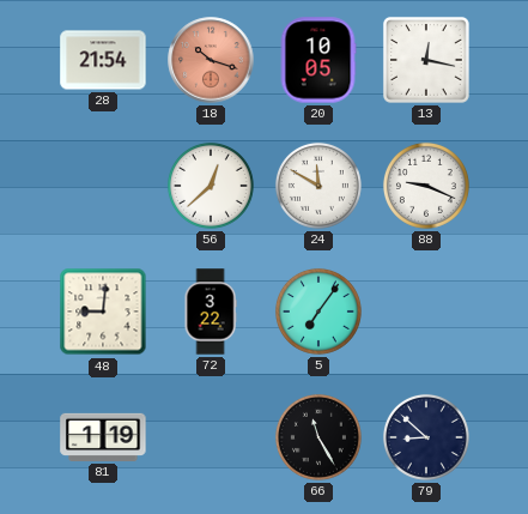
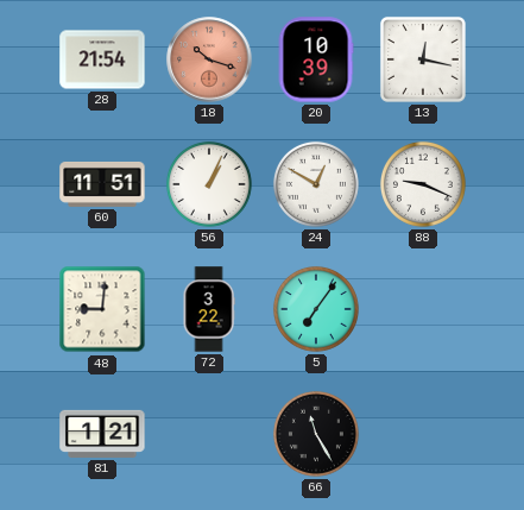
20: 10:05 -> 10:39 (316, 59)
60: none -> 11:51 (102, 184)
56: 12:38 -> 1:04 (209, 184)
24: 11:50 -> 12:50 (316, 184)
81: 1:19 -> 1:21 (102, 434)
79: 8:52 -> none (426, 437)
